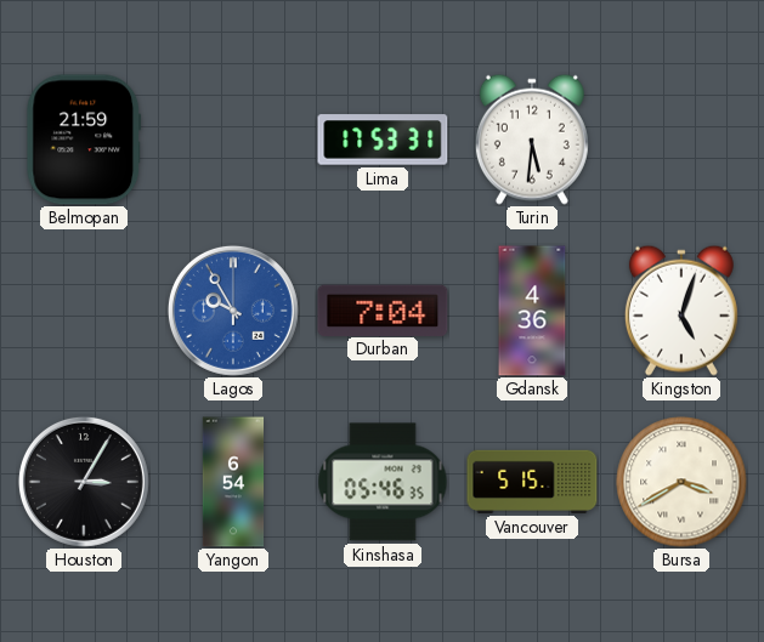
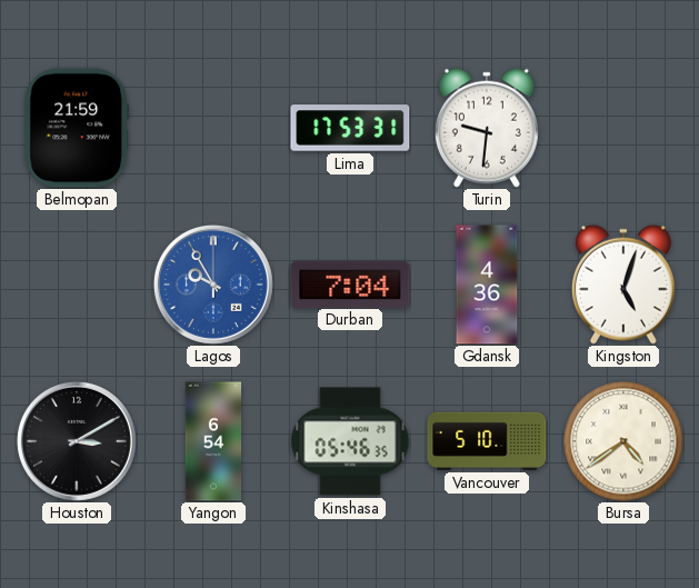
Turin: 5:31 -> 9:31 (487, 128)
Houston: 3:05 -> 3:10 (77, 441)
Vancouver: 5:15 -> 5:10 (487, 441)
Bursa: 3:40 -> 4:39 (623, 441)
